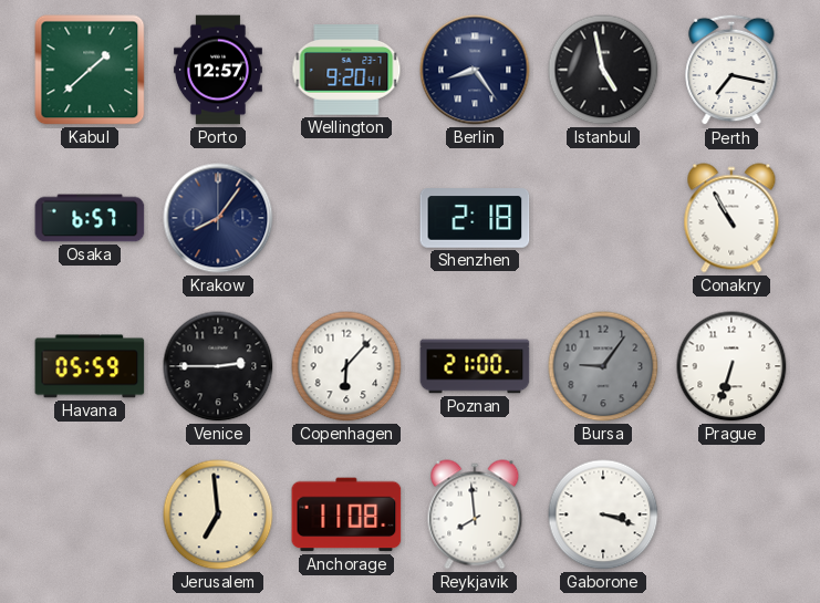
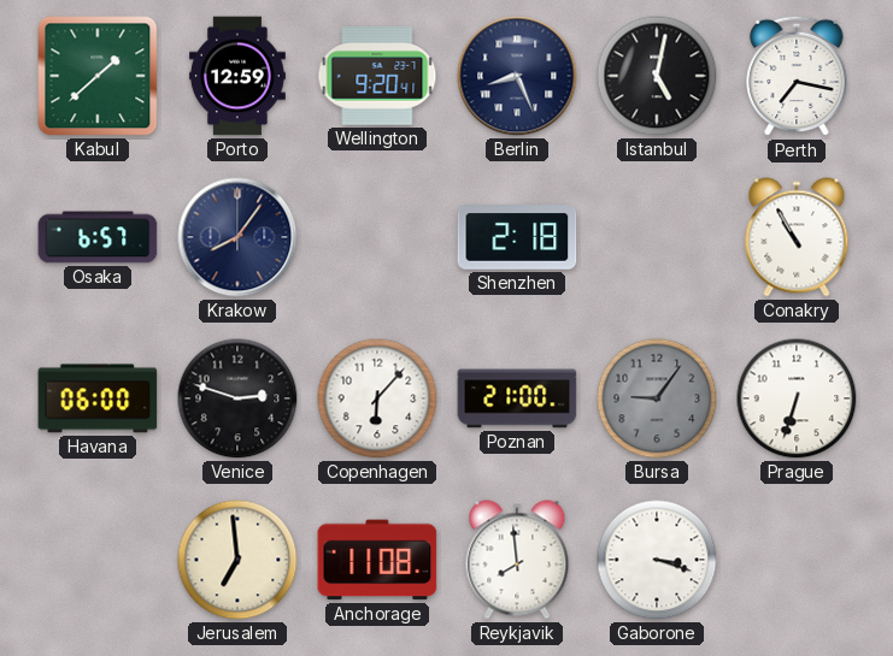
Porto: 12:57 -> 12:59 (237, 76)
Berlin: 8:24 -> 8:26 (517, 76)
Istanbul: 4:58 -> 5:02 (657, 76)
Havana: 05:59 -> 06:00 (98, 398)
Venice: 2:45 -> 2:48 (237, 398)
